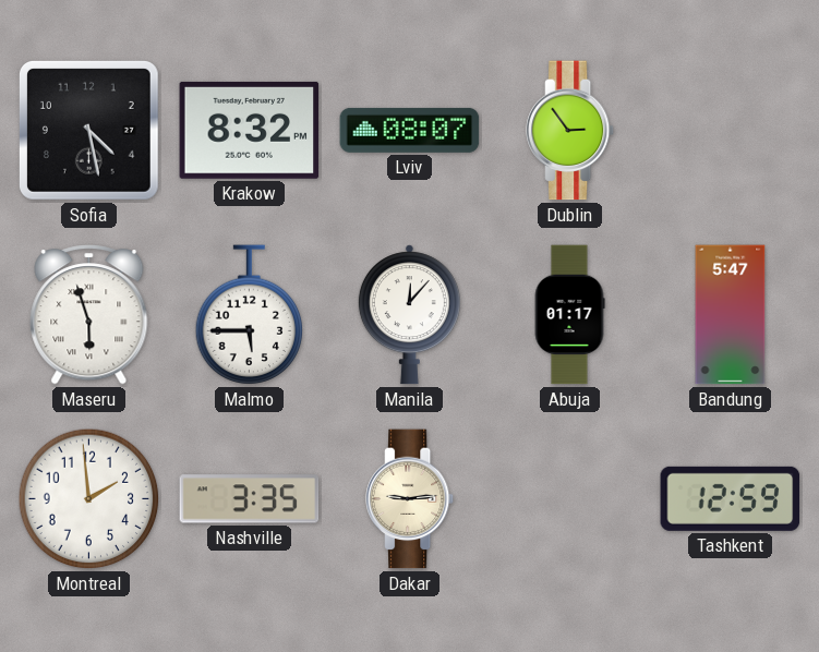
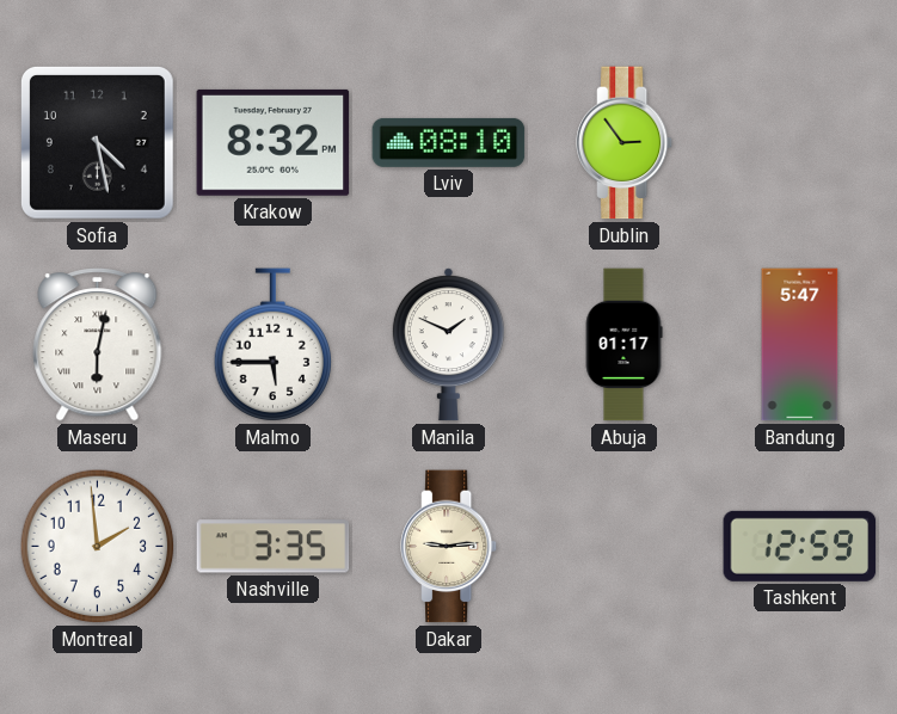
Lviv: 08:07 -> 08:10 (449, 142)
Maseru: 5:57 -> 6:02 (98, 345)
Manila: 12:07 -> 1:49 (448, 345)
